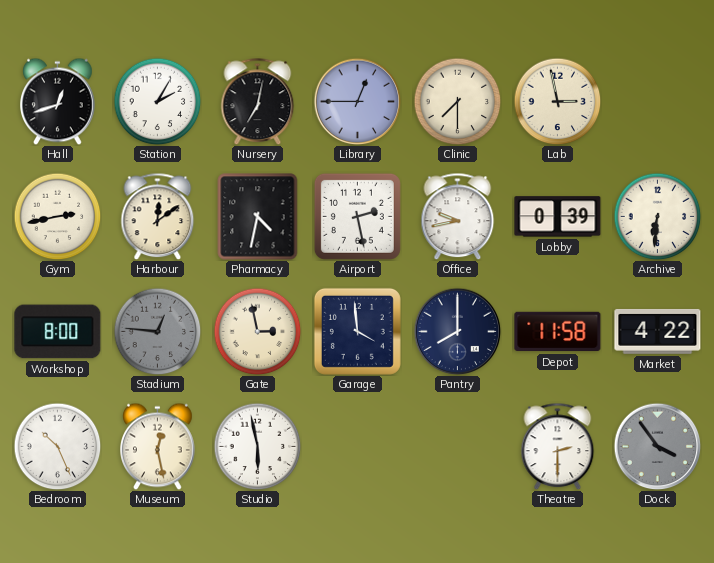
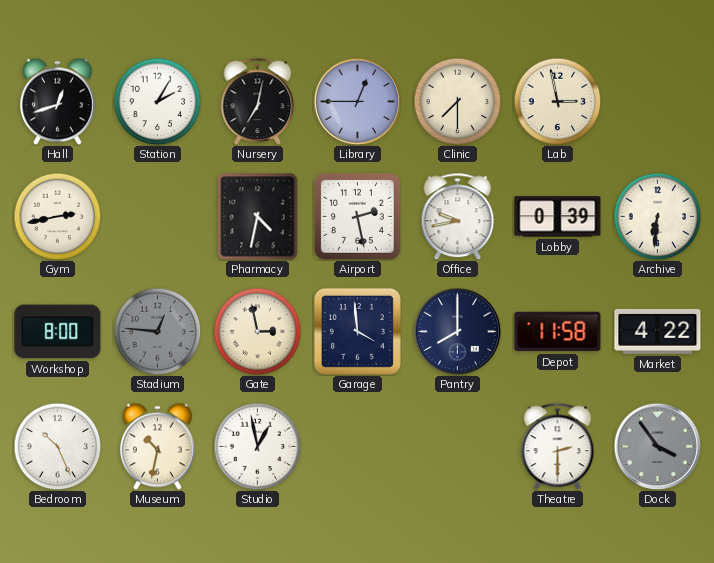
Harbour: 12:09 -> none (158, 216)
Museum: 12:28 -> 10:32 (158, 446)
Studio: 5:58 -> 12:58 (257, 446)
